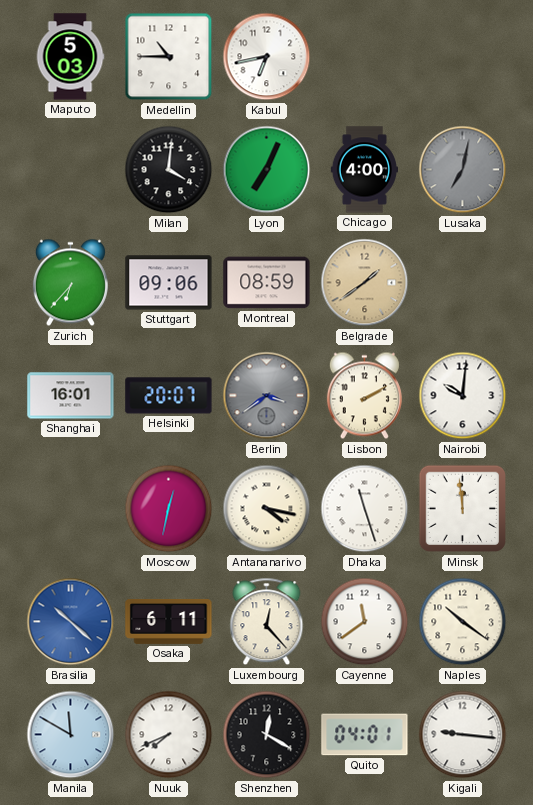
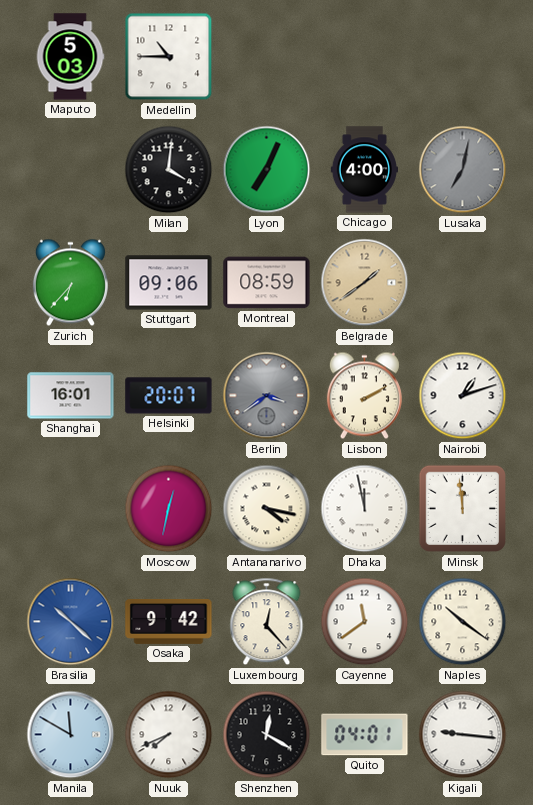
Kabul: 6:43 -> none (267, 57)
Nairobi: 10:01 -> 1:12 (463, 396)
Dhaka: 11:27 -> 11:58 (365, 509)
Osaka: 6:11 -> 9:42 (169, 621)
